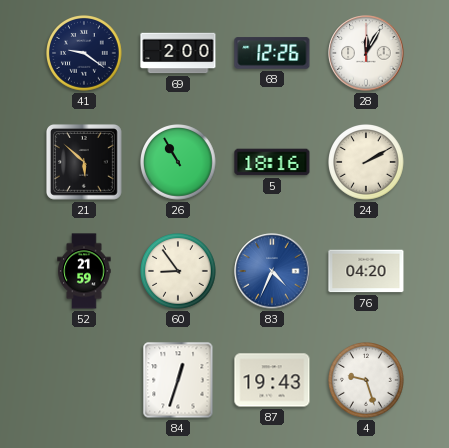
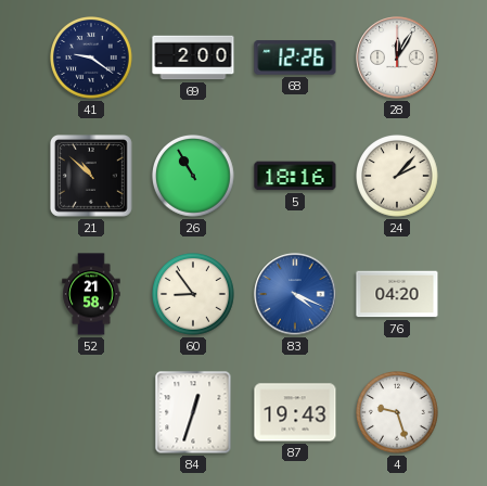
21: 5:52 -> 10:52 (92, 177)
24: 2:10 -> 2:07 (398, 177)
52: 21:59 -> 21:58 (91, 294)
83: 4:34 -> 4:19 (295, 294)
